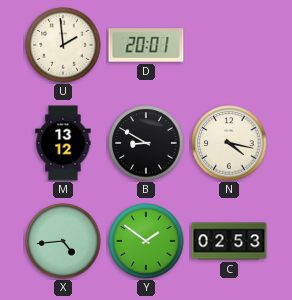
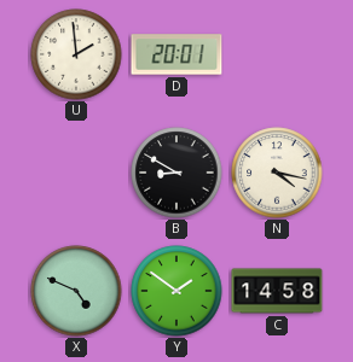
M: 13:12 -> none (63, 143)
X: 4:44 -> 4:49 (76, 291)
C: 02:53 -> 14:58 (277, 291)
